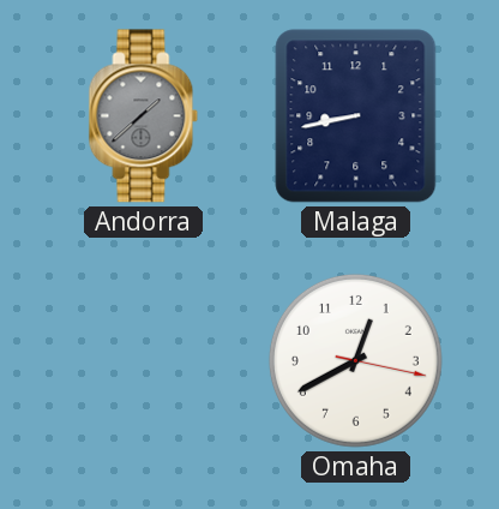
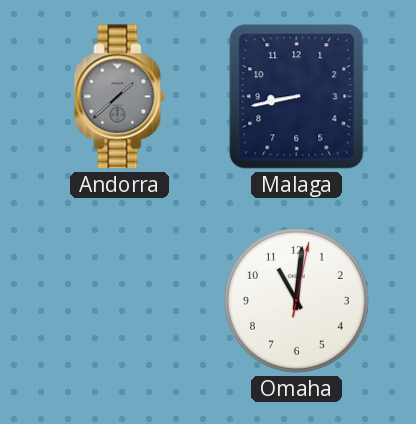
Omaha: 12:40 -> 11:01 (296, 300)
